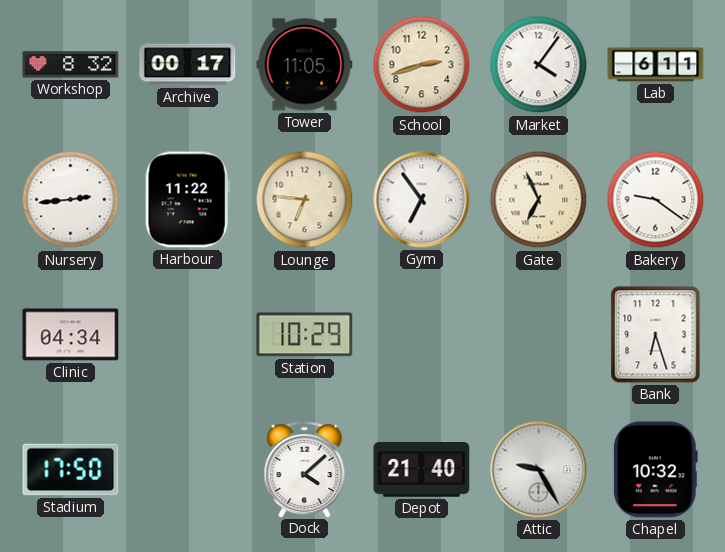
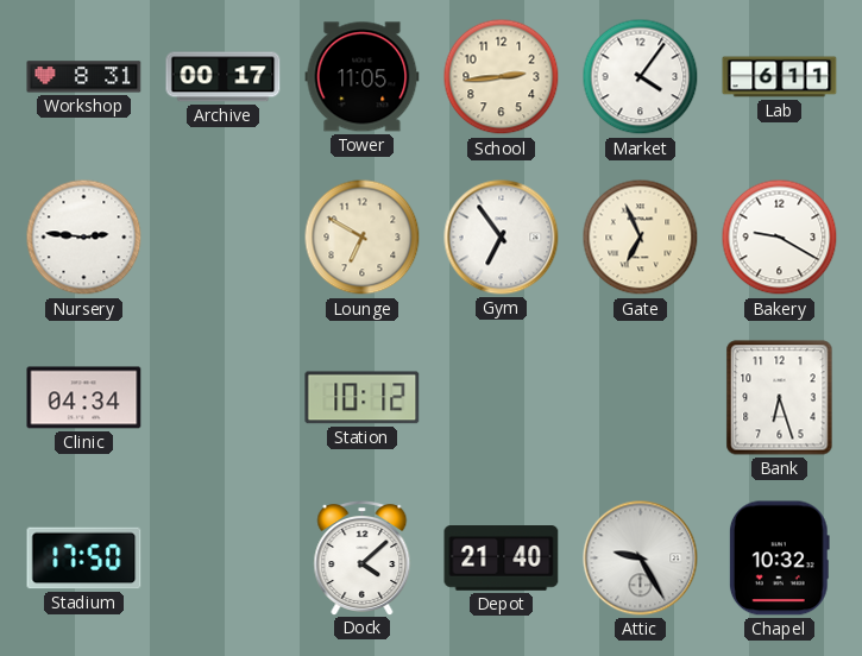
Workshop: 8:32 -> 8:31 (84, 77)
School: 2:42 -> 2:44 (502, 77)
Nursery: 2:44 -> 2:46 (84, 238)
Harbour: 11:22 -> none (187, 200)
Lounge: 6:46 -> 6:50 (363, 238)
Bakery: 9:21 -> 9:20 (780, 238)
Station: 10:29 -> 10:12 (363, 398)
